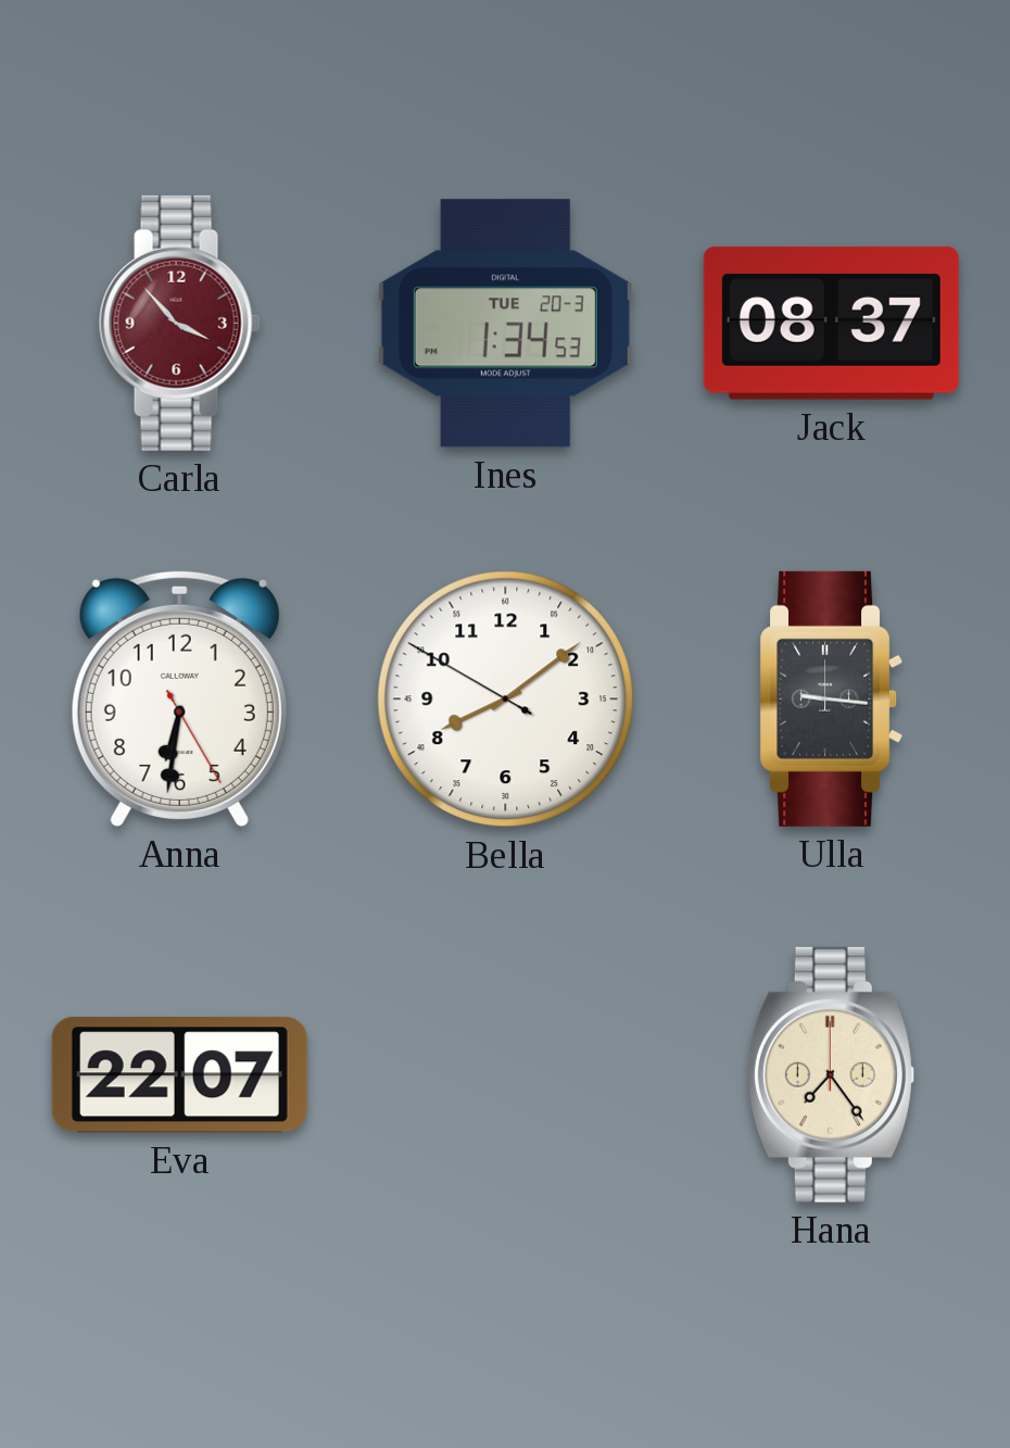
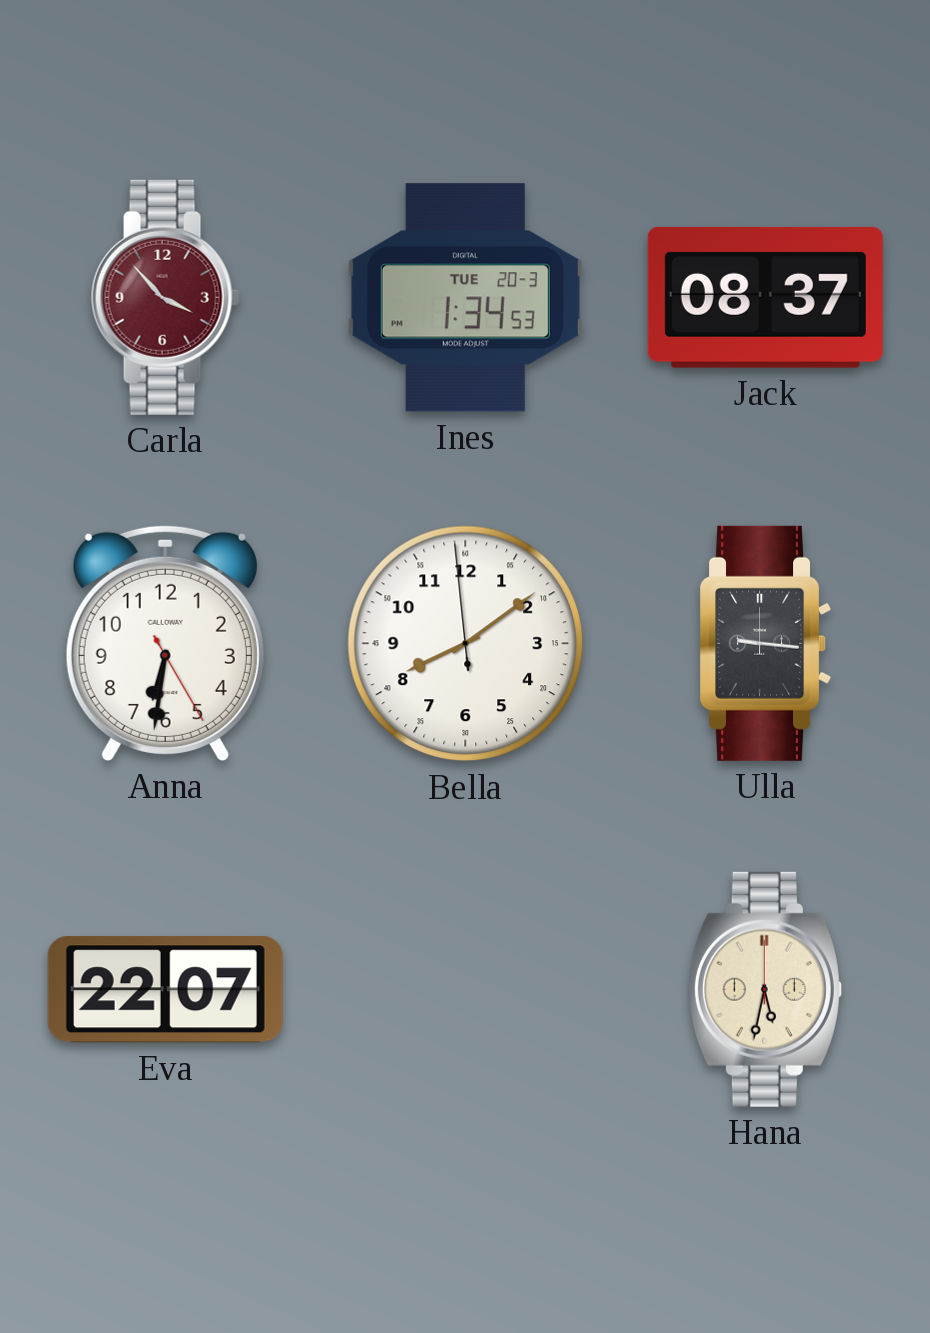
Bella: 8:08:50 -> 8:08:59 (466, 644)
Hana: 7:24 -> 5:32 (765, 989)
